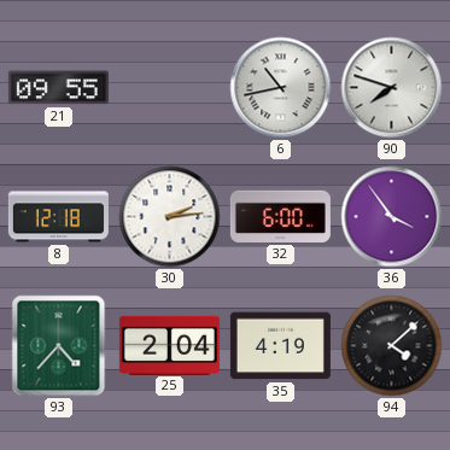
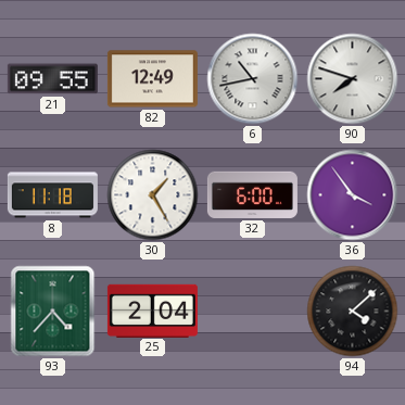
82: none -> 12:49 (152, 79)
8: 12:18 -> 11:18 (52, 195)
30: 2:14 -> 1:25 (153, 195)
35: 4:19 -> none (280, 346)
